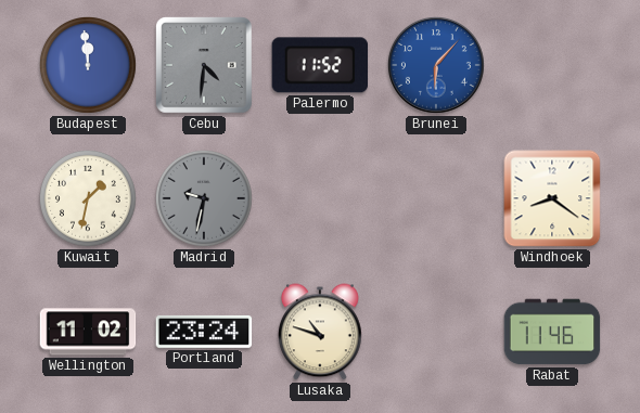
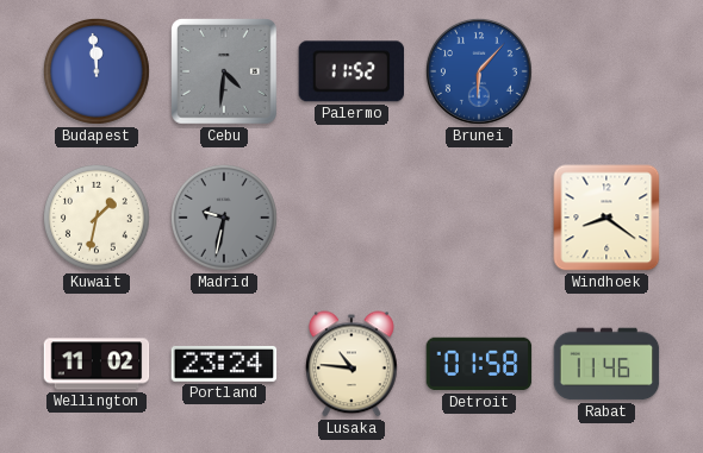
Lusaka: 10:48 -> 10:46 (353, 364)
Detroit: none -> 01:58 (479, 364)
